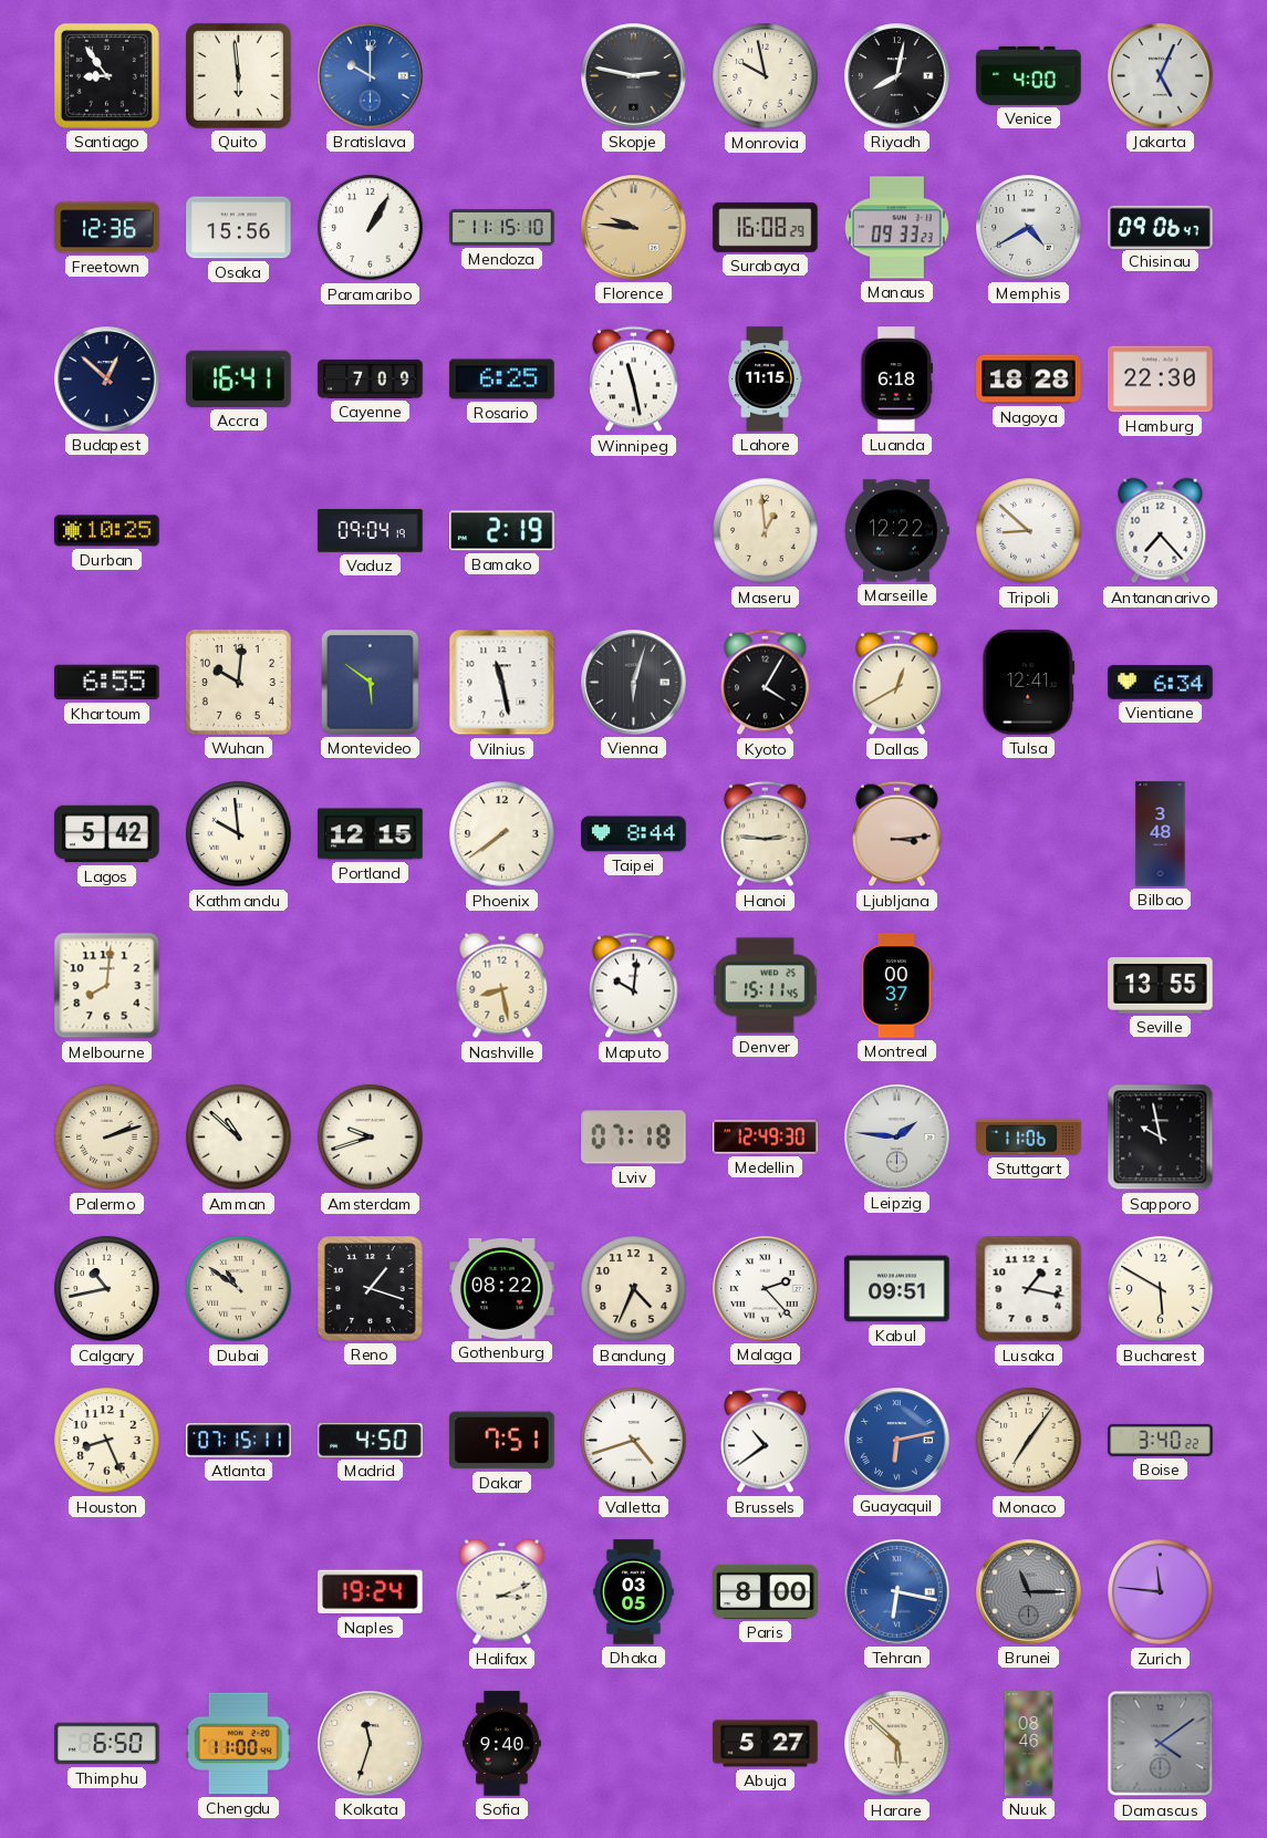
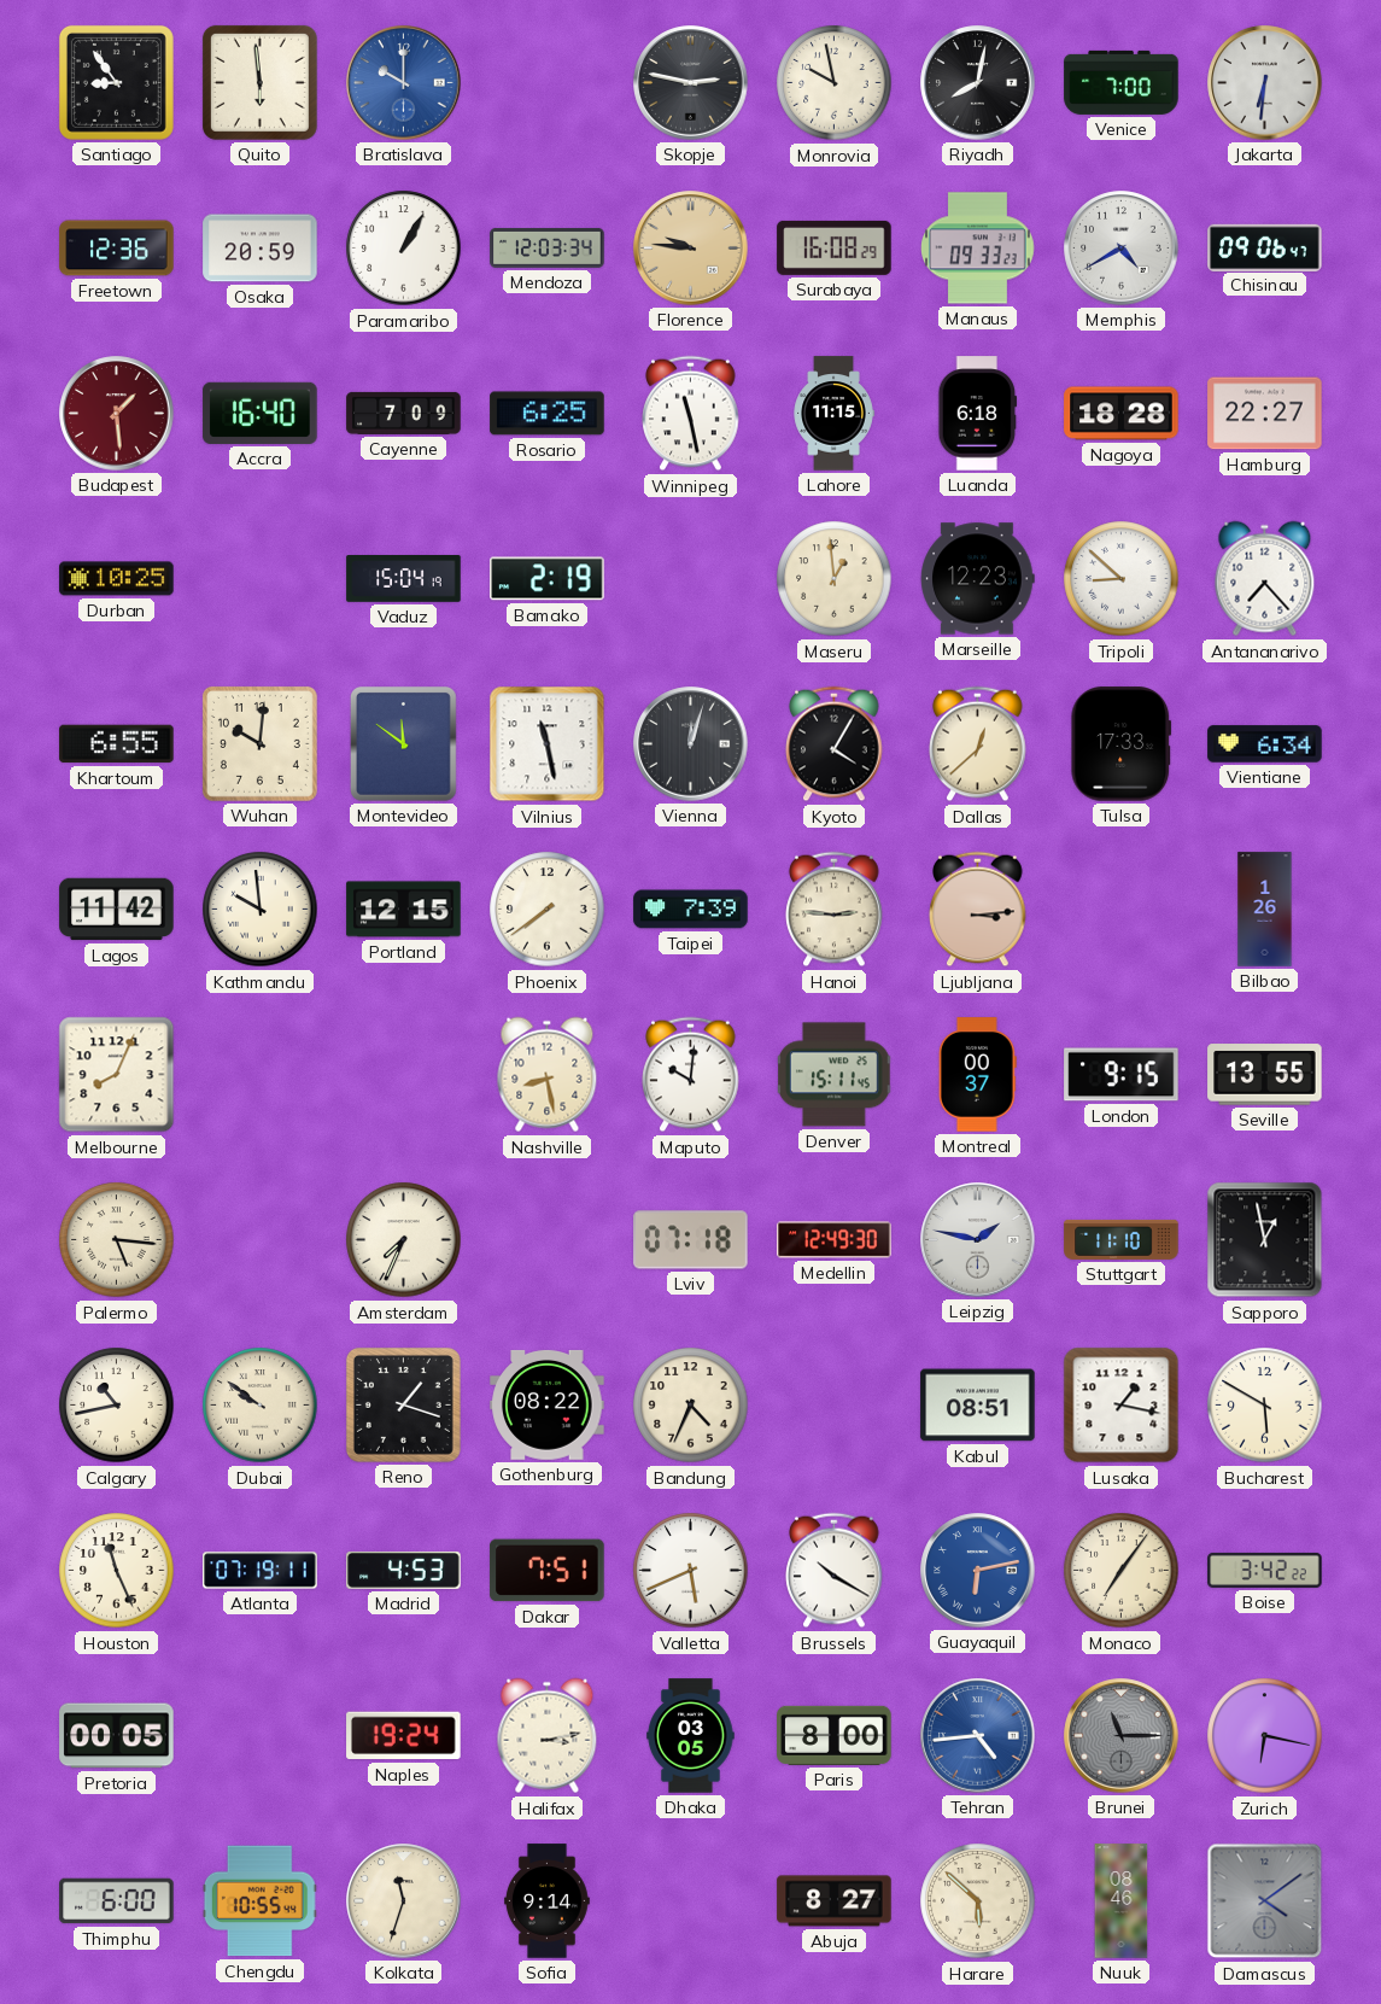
Venice: 4:00 -> 7:00 (1122, 82)
Jakarta: 5:04 -> 6:31 (1265, 83)
Osaka: 15:56 -> 20:59 (261, 249)
Mendoza: 11:15 -> 12:03 (548, 249)
Budapest: 12:52 -> 1:29 (117, 414)
Budapest dial: navy -> burgundy (117, 414)
Accra: 16:41 -> 16:40 (261, 413)
Hamburg: 22:30 -> 22:27 (1265, 414)
Vaduz: 09:04 -> 15:04 (404, 579)
Marseille: 12:22 -> 12:23 (978, 579)
Montevideo: 5:51 -> 11:51 (404, 744)
Vienna: 6:03 -> 12:03 (691, 744)
Dallas: 12:40 -> 12:38 (978, 744)
Tulsa: 12:41 -> 17:33 (1122, 744)
Lagos: 5:42 -> 11:42 (117, 910)
Taipei: 8:44 -> 7:39 (691, 910)
Bilbao: 3:48 -> 1:26 (1265, 910)
Melbourne: 8:01 -> 8:04 (117, 1075)
London: none -> 9:15 (1122, 1075)
Palermo: 2:12 -> 5:16 (117, 1240)
Amman: 10:52 -> none (239, 1138)
Amsterdam: 9:42 -> 7:34 (404, 1240)
Leipzig: 1:46 -> 1:47 (978, 1240)
Stuttgart: 11:06 -> 11:10 (1122, 1239)
Sapporo: 9:58 -> 12:58 (1265, 1240)
Dubai: 10:51 -> 9:51 (261, 1406)
Malaga: 2:23 -> none (766, 1289)
Kabul: 09:51 -> 08:51 (978, 1406)
Houston: 8:26 -> 11:26 (117, 1571)
Atlanta: 07:15 -> 07:19 (261, 1571)
Madrid: 4:50 -> 4:53 (404, 1570)
Valletta: 4:42 -> 5:41 (691, 1571)
Brussels: 10:39 -> 10:20 (835, 1571)
Boise: 3:40 -> 3:42 (1265, 1570)
Pretoria: none -> 00:05 (117, 1736)
Halifax: 3:11 -> 3:13 (548, 1736)
Tehran: 6:17 -> 4:44 (978, 1736)
Zurich: 11:46 -> 6:17 (1265, 1736)
Thimphu: 6:50 -> 6:00 (117, 1901)
Chengdu: 11:00 -> 10:55 (259, 1901)
Sofia: 9:40 -> 9:14 (548, 1901)
Abuja: 5:27 -> 8:27 (835, 1901)
